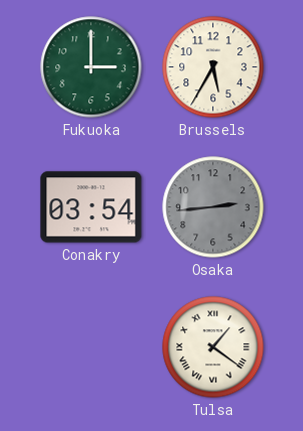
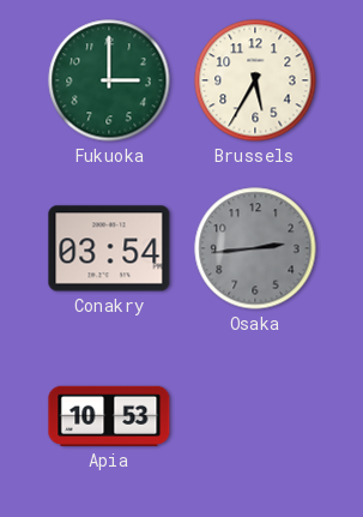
Apia: none -> 10:53 (109, 416)
Tulsa: 1:21 -> none (213, 347)
